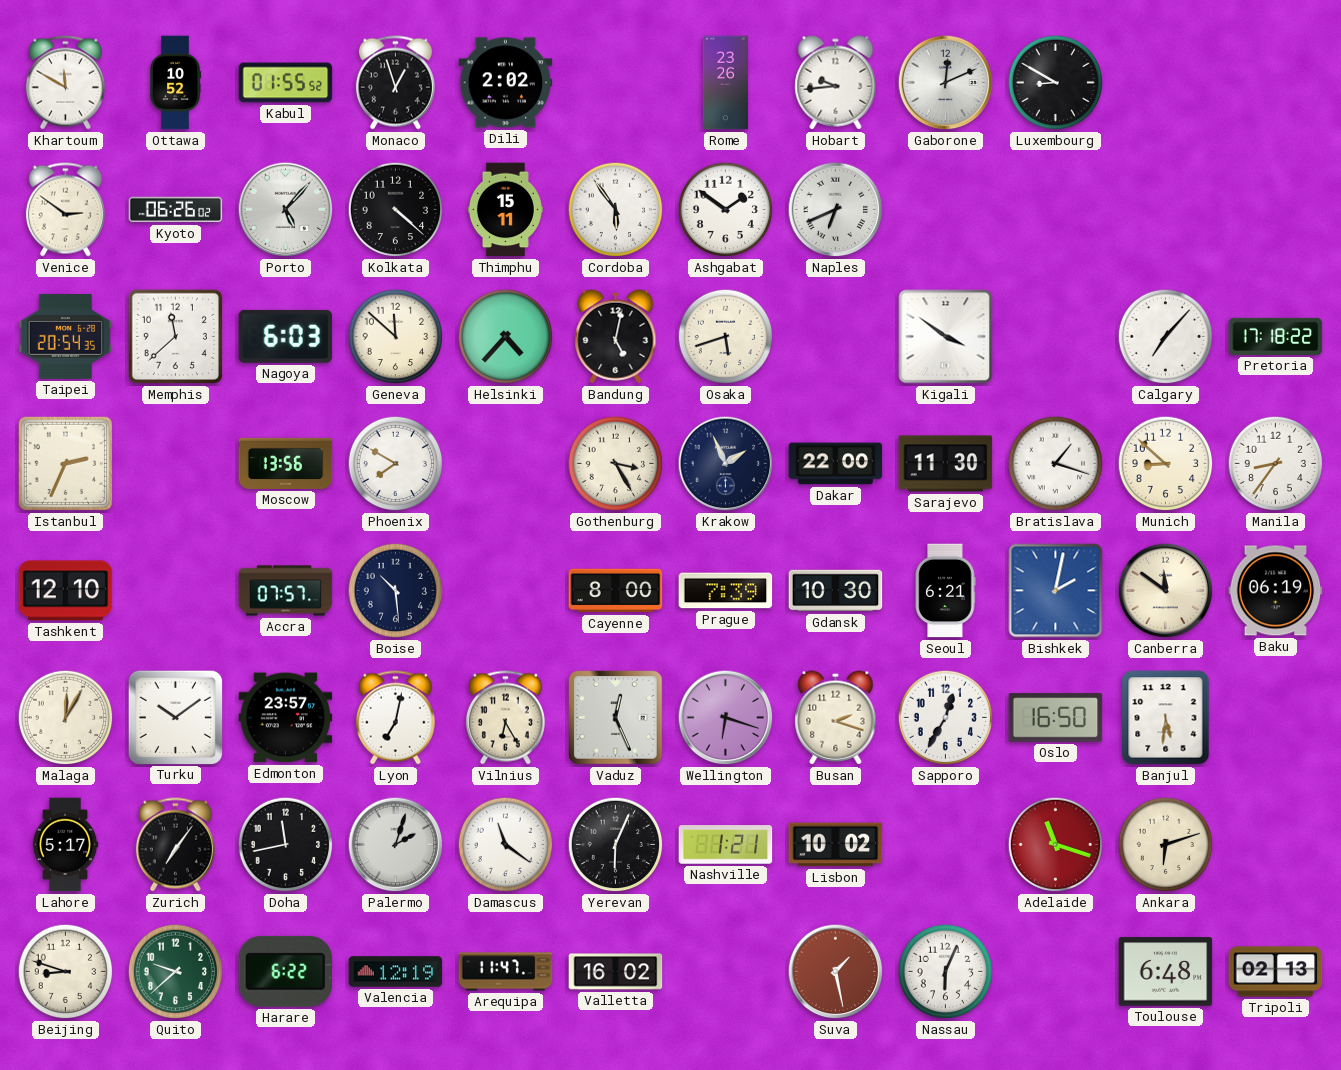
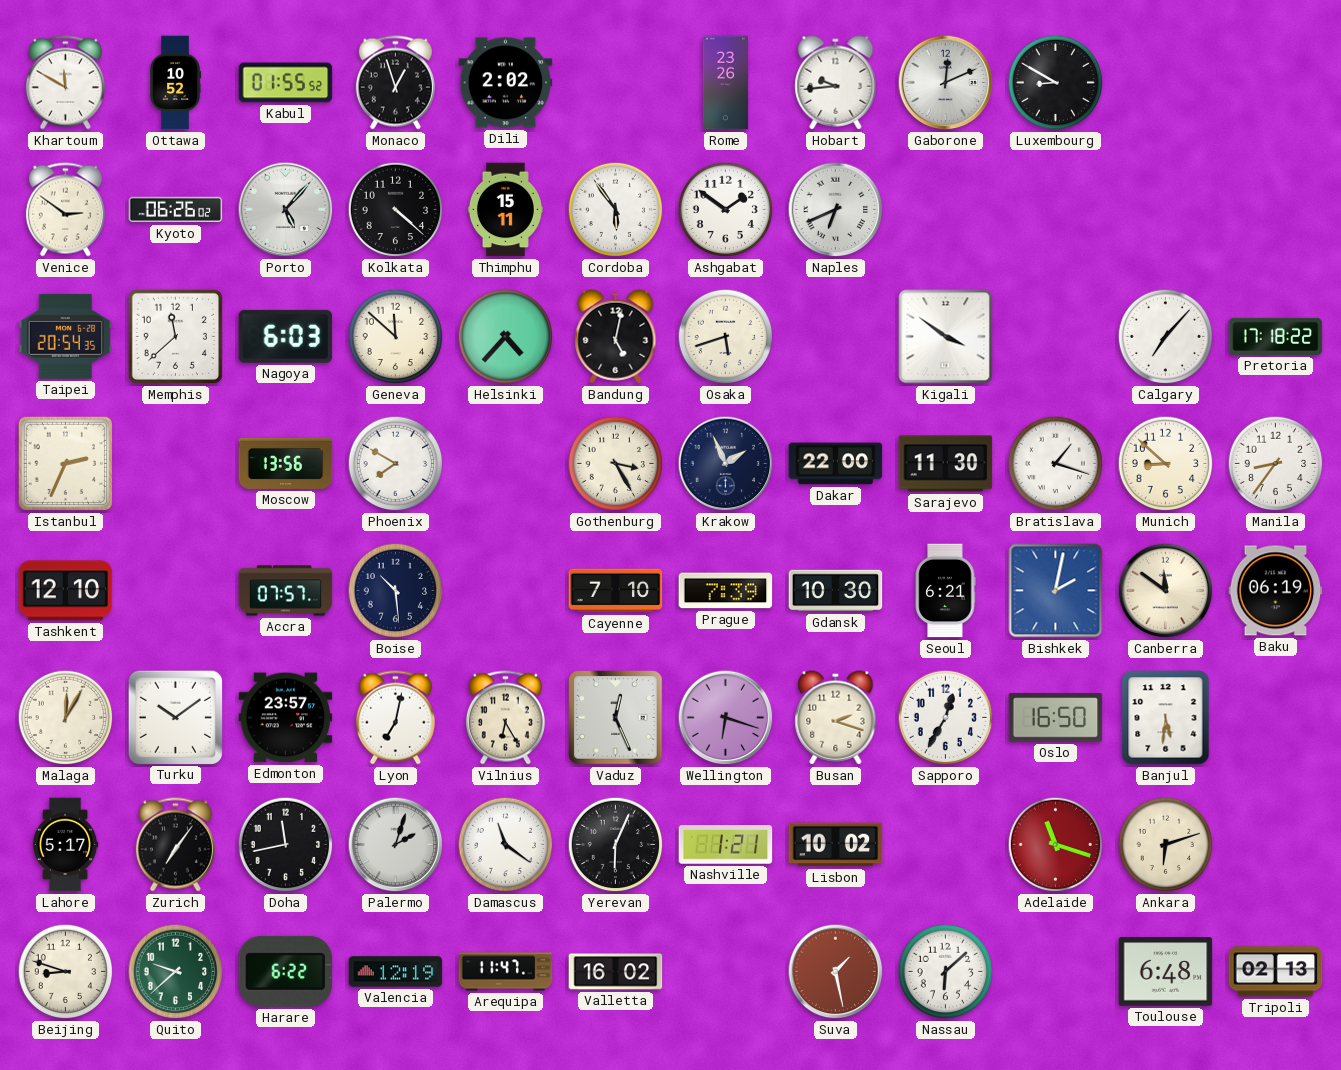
Cayenne: 8:00 -> 7:10 (616, 591)
Nassau: 6:04 -> 6:08 (946, 972)
